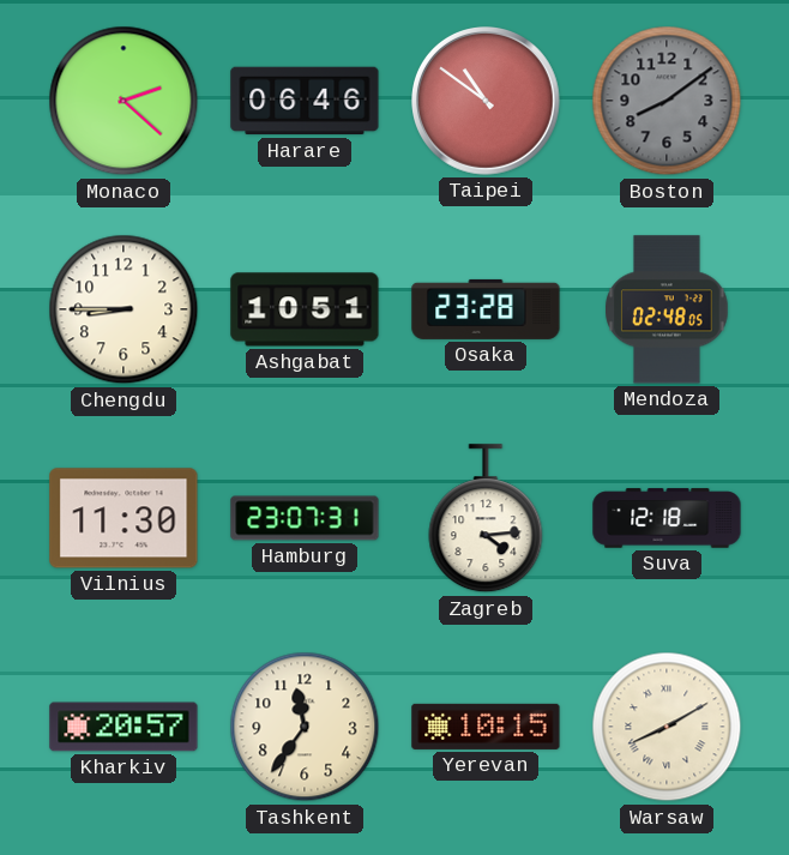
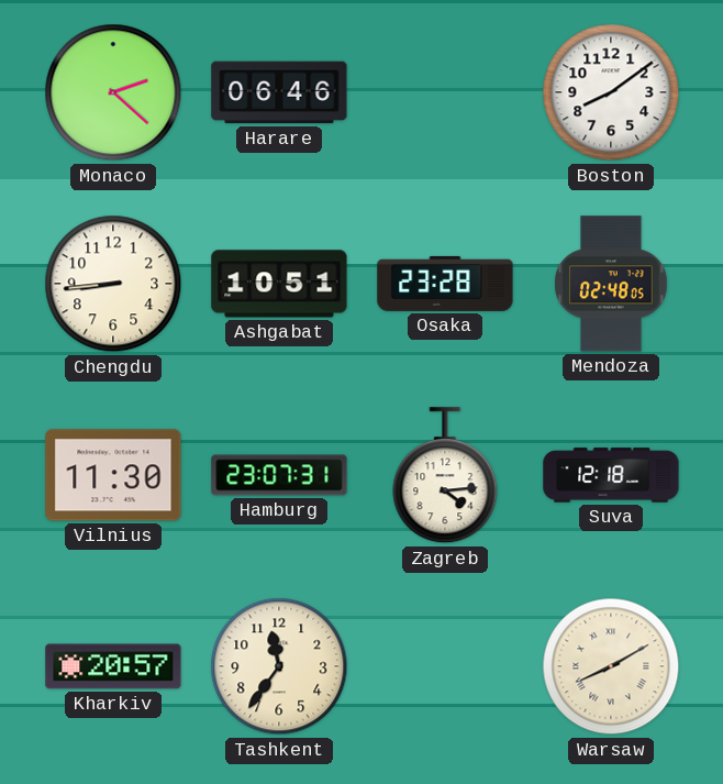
Taipei: 10:51 -> none (487, 102)
Boston dial: grey -> white (611, 92)
Chengdu: 8:45 -> 8:44 (113, 284)
Yerevan: 10:15 -> none (486, 727)
